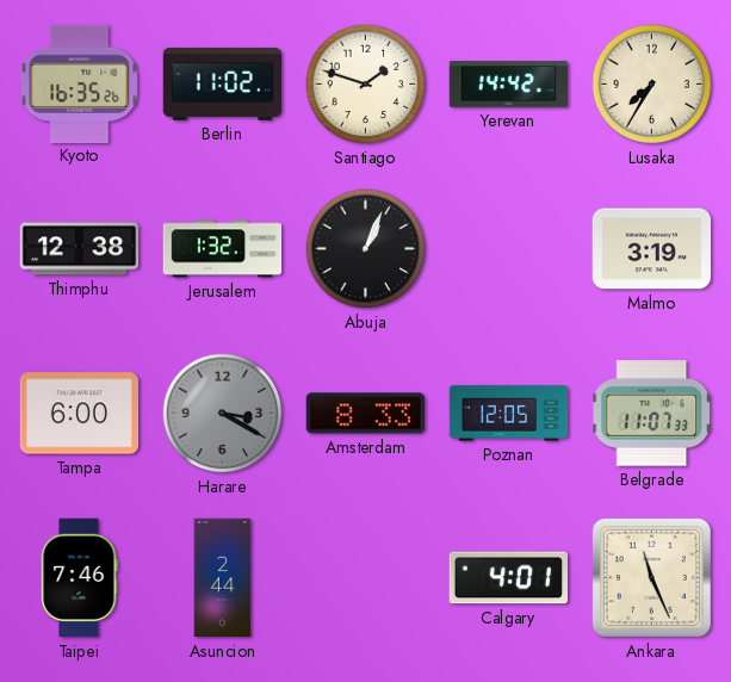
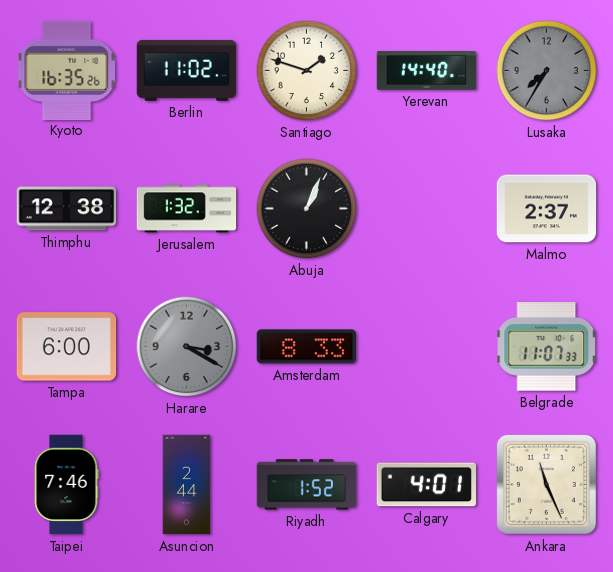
Yerevan: 14:42 -> 14:40 (427, 71)
Lusaka dial: cream -> grey (547, 71)
Malmo: 3:19 -> 2:37 (547, 209)
Poznan: 12:05 -> none (509, 414)
Riyadh: none -> 1:52 (307, 485)
